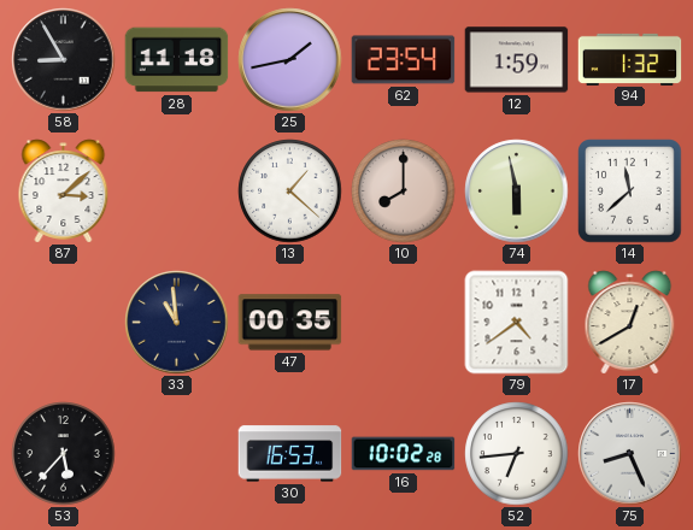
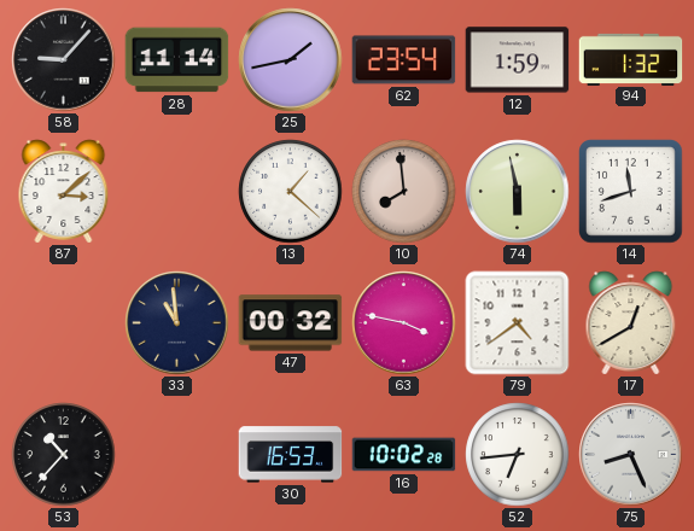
58: 8:55 -> 9:07 (64, 60)
28: 11:18 -> 11:14 (177, 60)
10: 8:00 -> 7:59 (404, 192)
14: 11:38 -> 11:42 (631, 192)
47: 00:35 -> 00:32 (291, 323)
63: none -> 3:47 (404, 323)
53: 5:37 -> 10:37 (64, 455)
